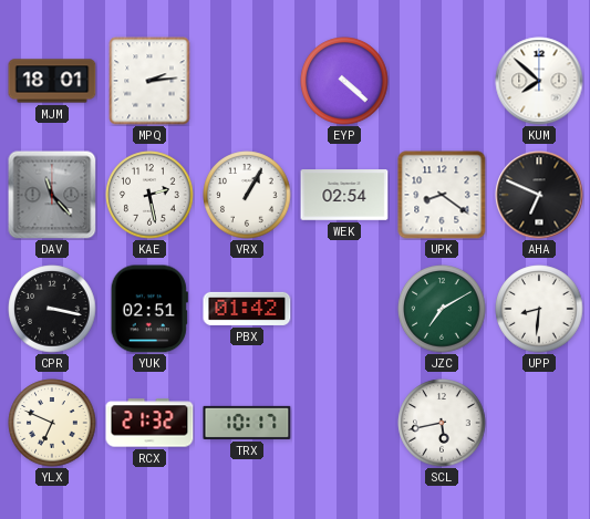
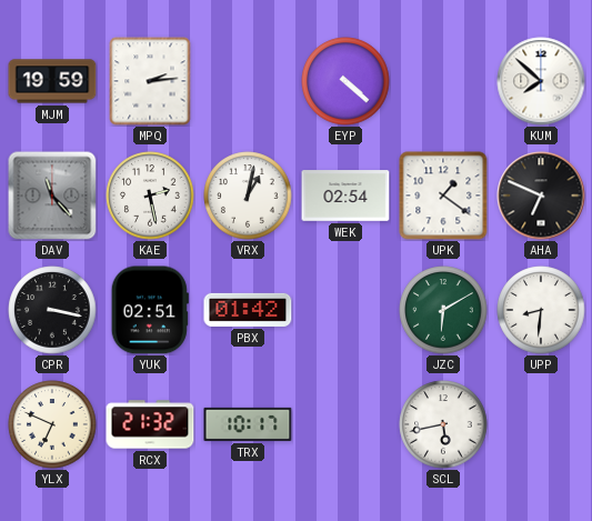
MJM: 18:01 -> 19:59 (52, 81)
VRX: 1:05 -> 1:02 (248, 196)
UPK: 8:21 -> 1:21 (443, 196)
JZC: 7:10 -> 6:10 (443, 310)
